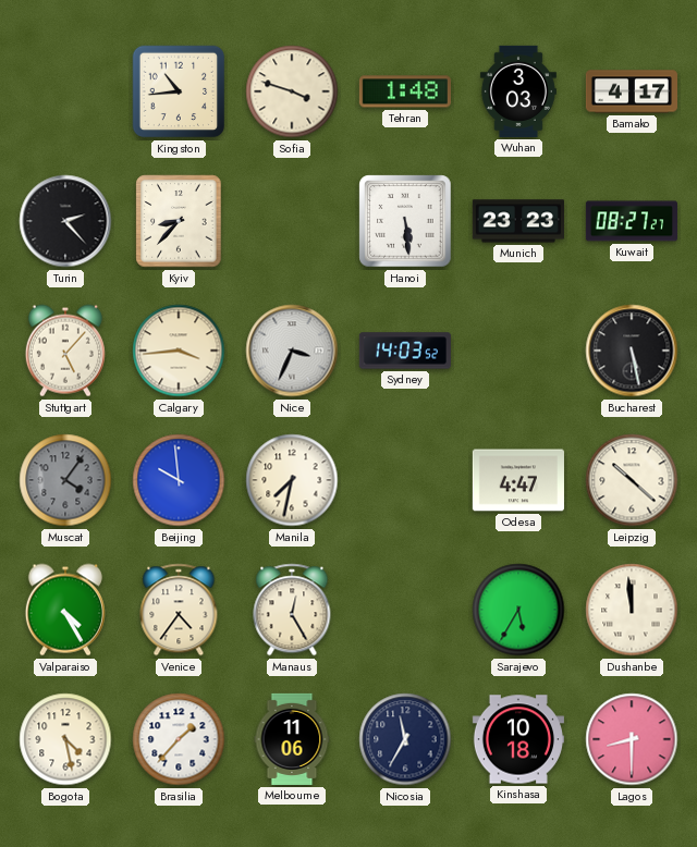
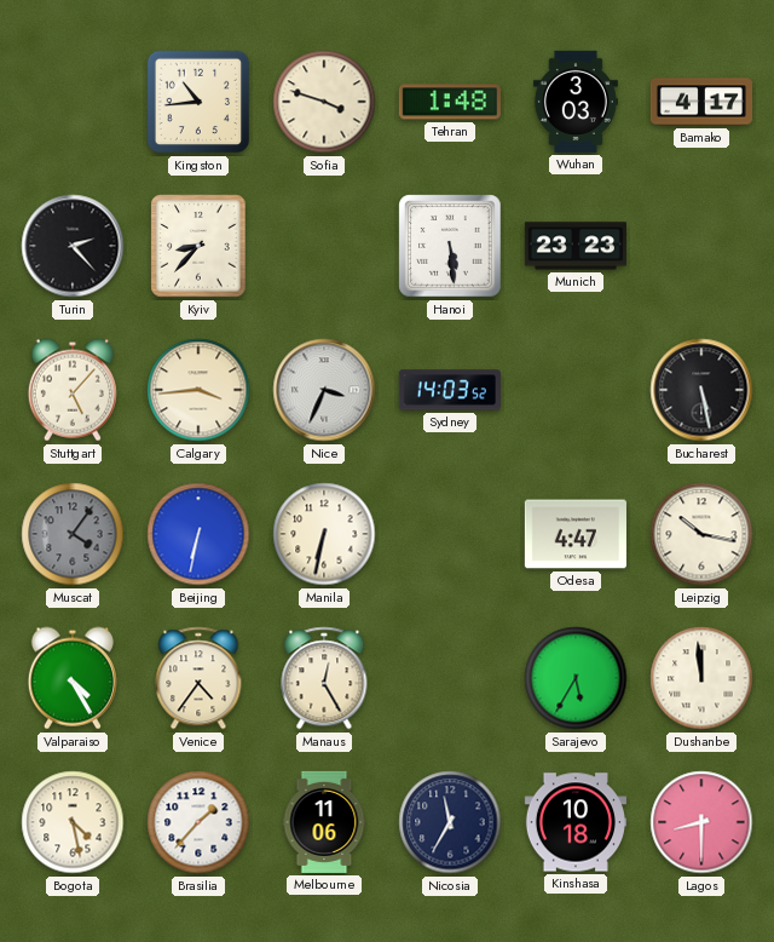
Kuwait: 08:27 -> none (632, 221)
Beijing: 9:59 -> 6:32 (198, 534)
Manila: 7:32 -> 6:32 (324, 534)
Leipzig: 10:22 -> 10:17 (701, 534)
